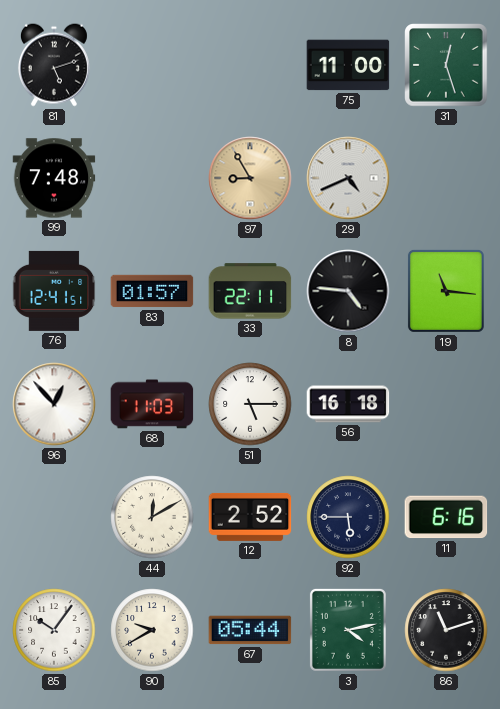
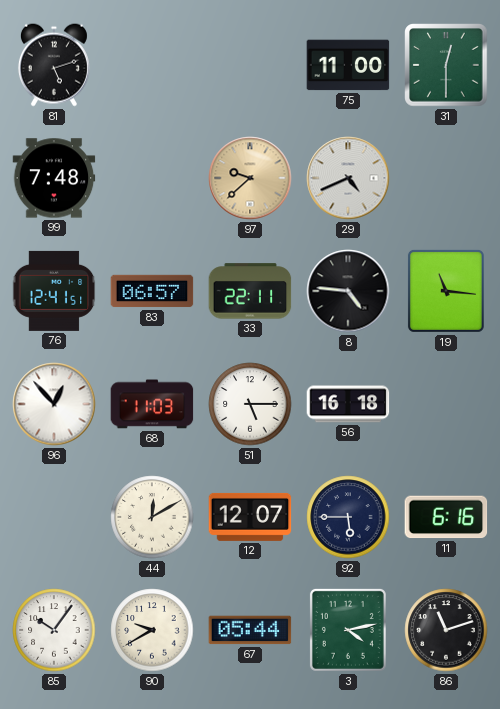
31: 12:27 -> 12:30 (446, 65)
97: 8:55 -> 9:38 (250, 178)
83: 01:57 -> 06:57 (152, 291)
12: 2:52 -> 12:07 (250, 517)
